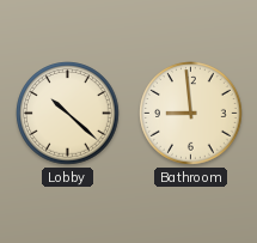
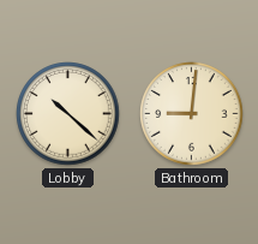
Bathroom: 8:59 -> 9:01 (192, 114)
